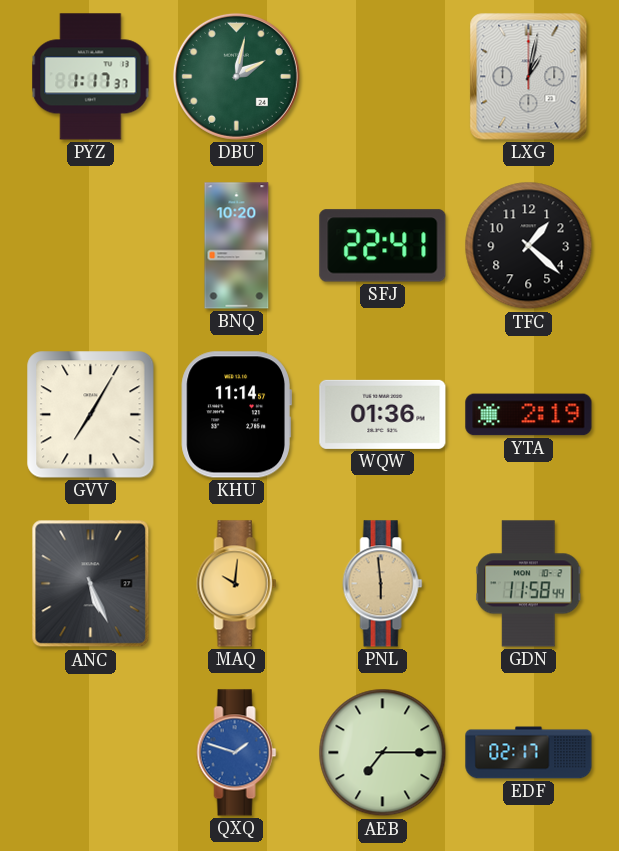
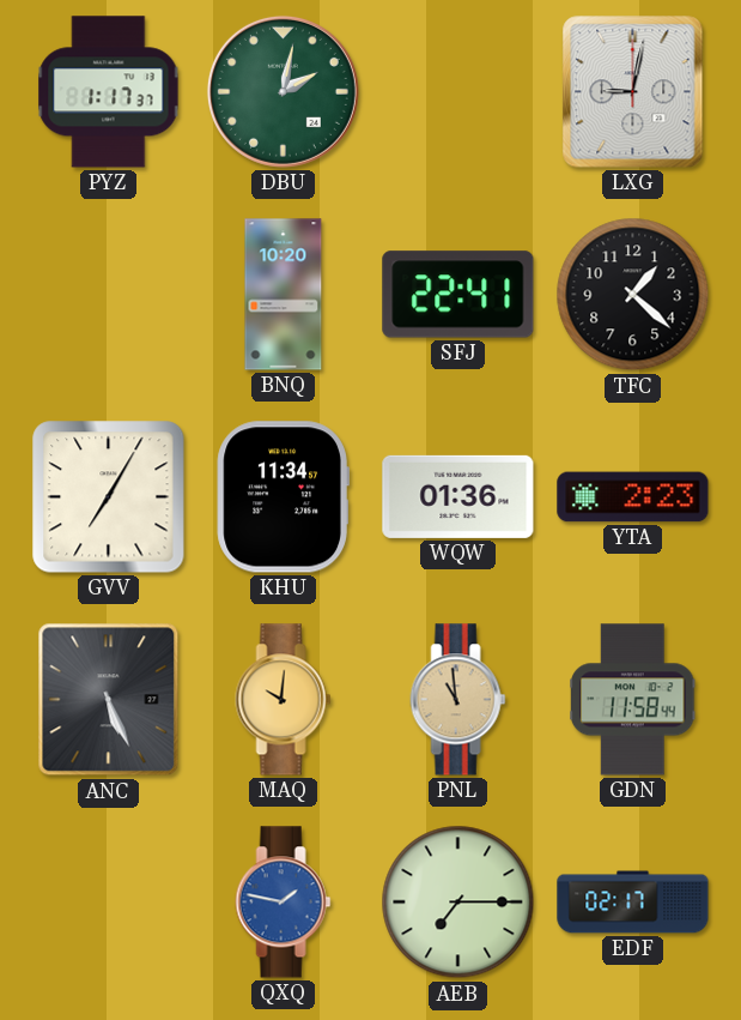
LXG: 1:02 -> 9:02 (633, 92)
KHU: 11:14 -> 11:34 (283, 497)
YTA: 2:19 -> 2:23 (633, 497)
PNL: 5:59 -> 10:59 (458, 700)
QXQ: 1:48 -> 1:47 (284, 903)
